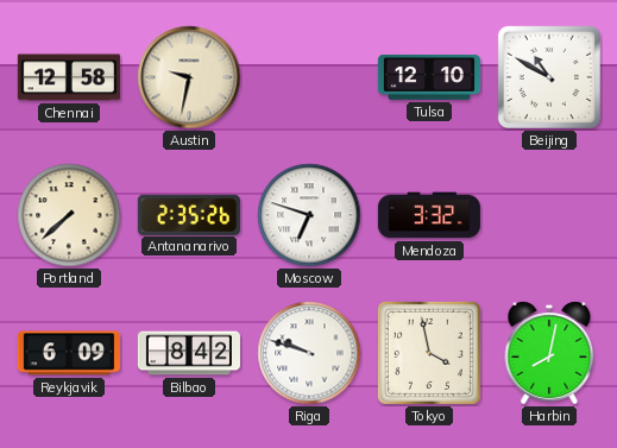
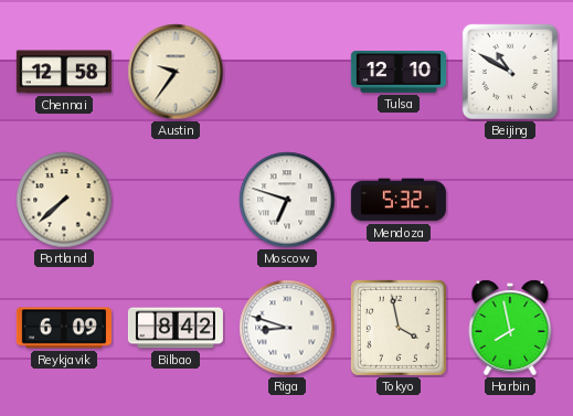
Austin: 9:32 -> 9:36 (176, 72)
Antananarivo: 2:35 -> none (189, 214)
Mendoza: 3:32 -> 5:32 (399, 200)
Riga: 9:48 -> 8:48 (287, 328)
Harbin: 8:02 -> 7:58 (510, 328)
